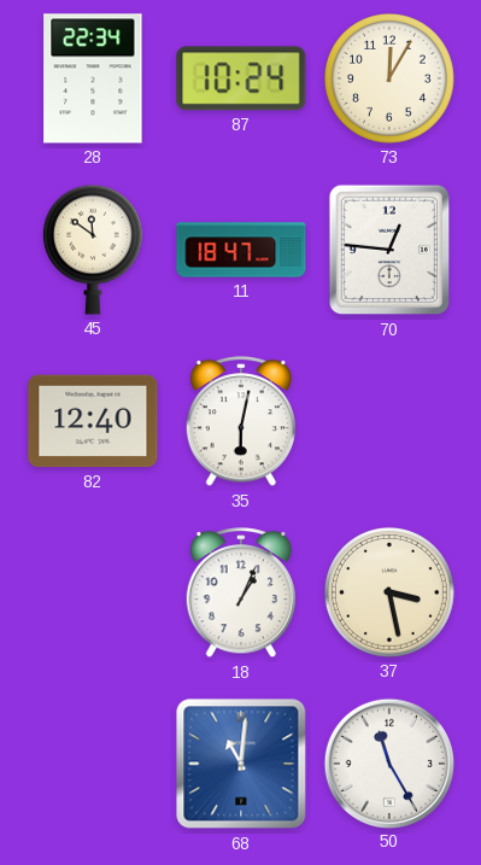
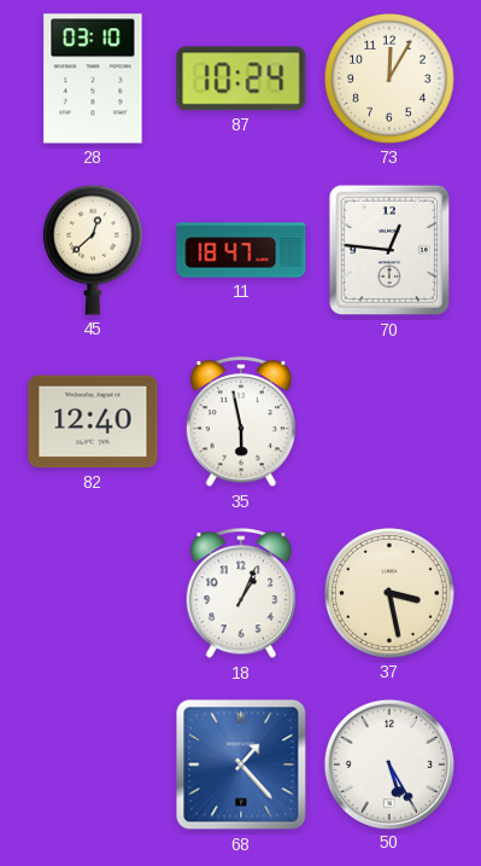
28: 22:34 -> 03:10 (93, 79)
45: 11:51 -> 12:38 (93, 250)
35: 6:02 -> 5:58 (241, 423)
68: 11:01 -> 1:23 (241, 765)
50: 11:25 -> 5:25 (388, 763)
